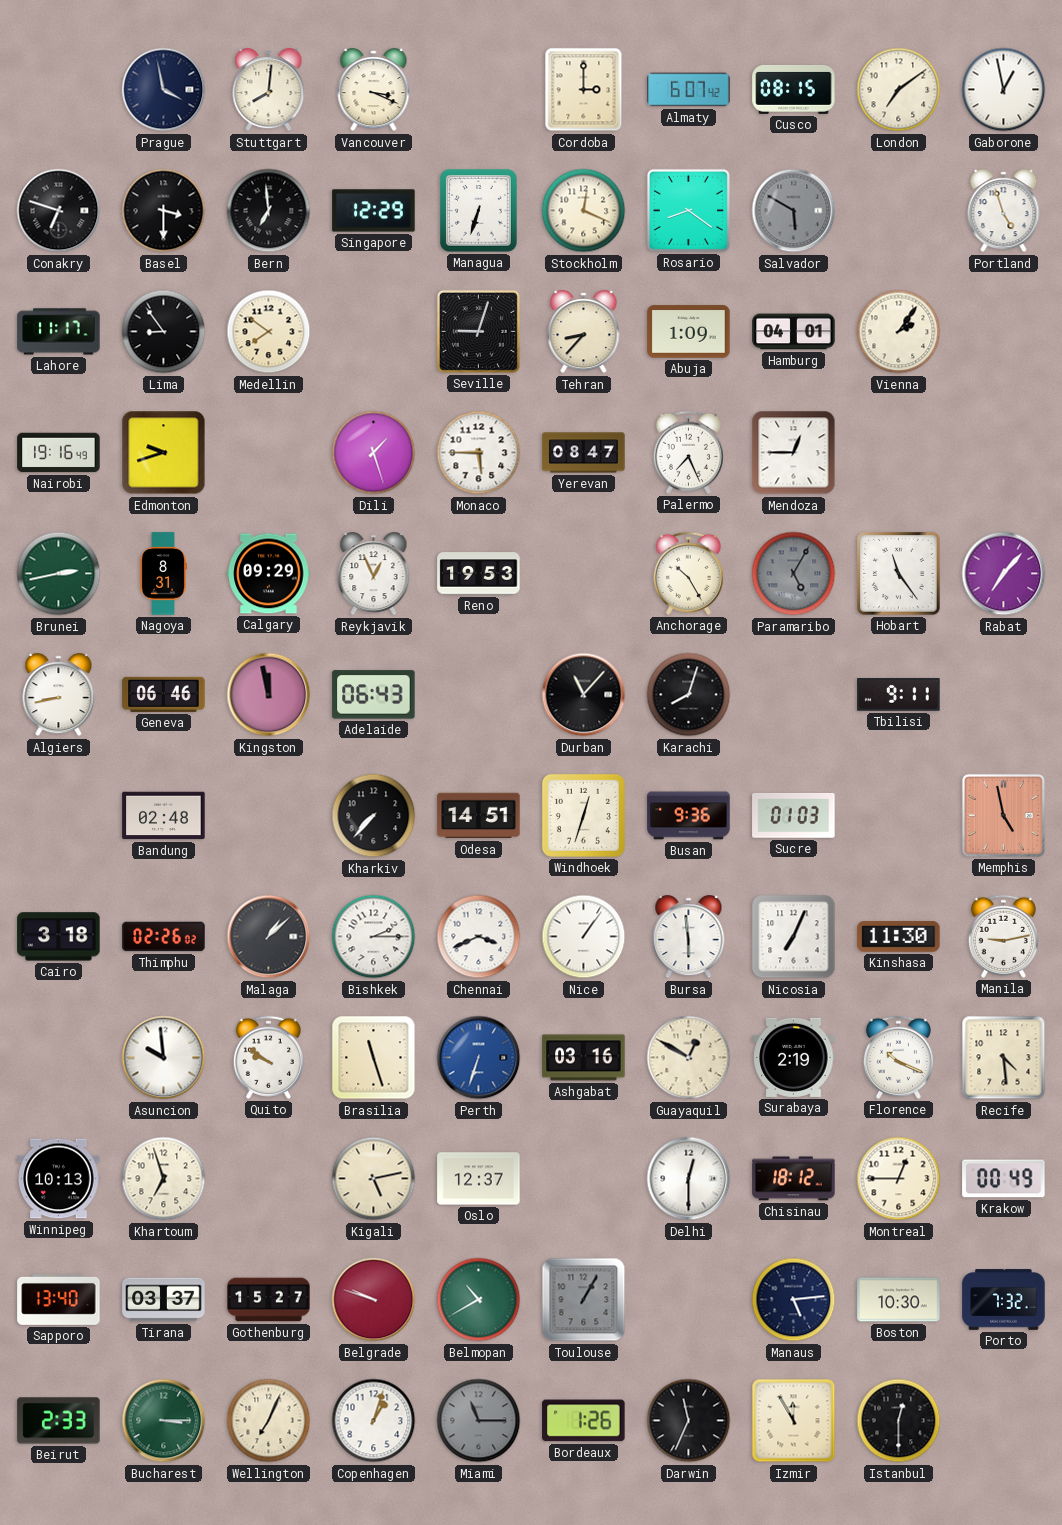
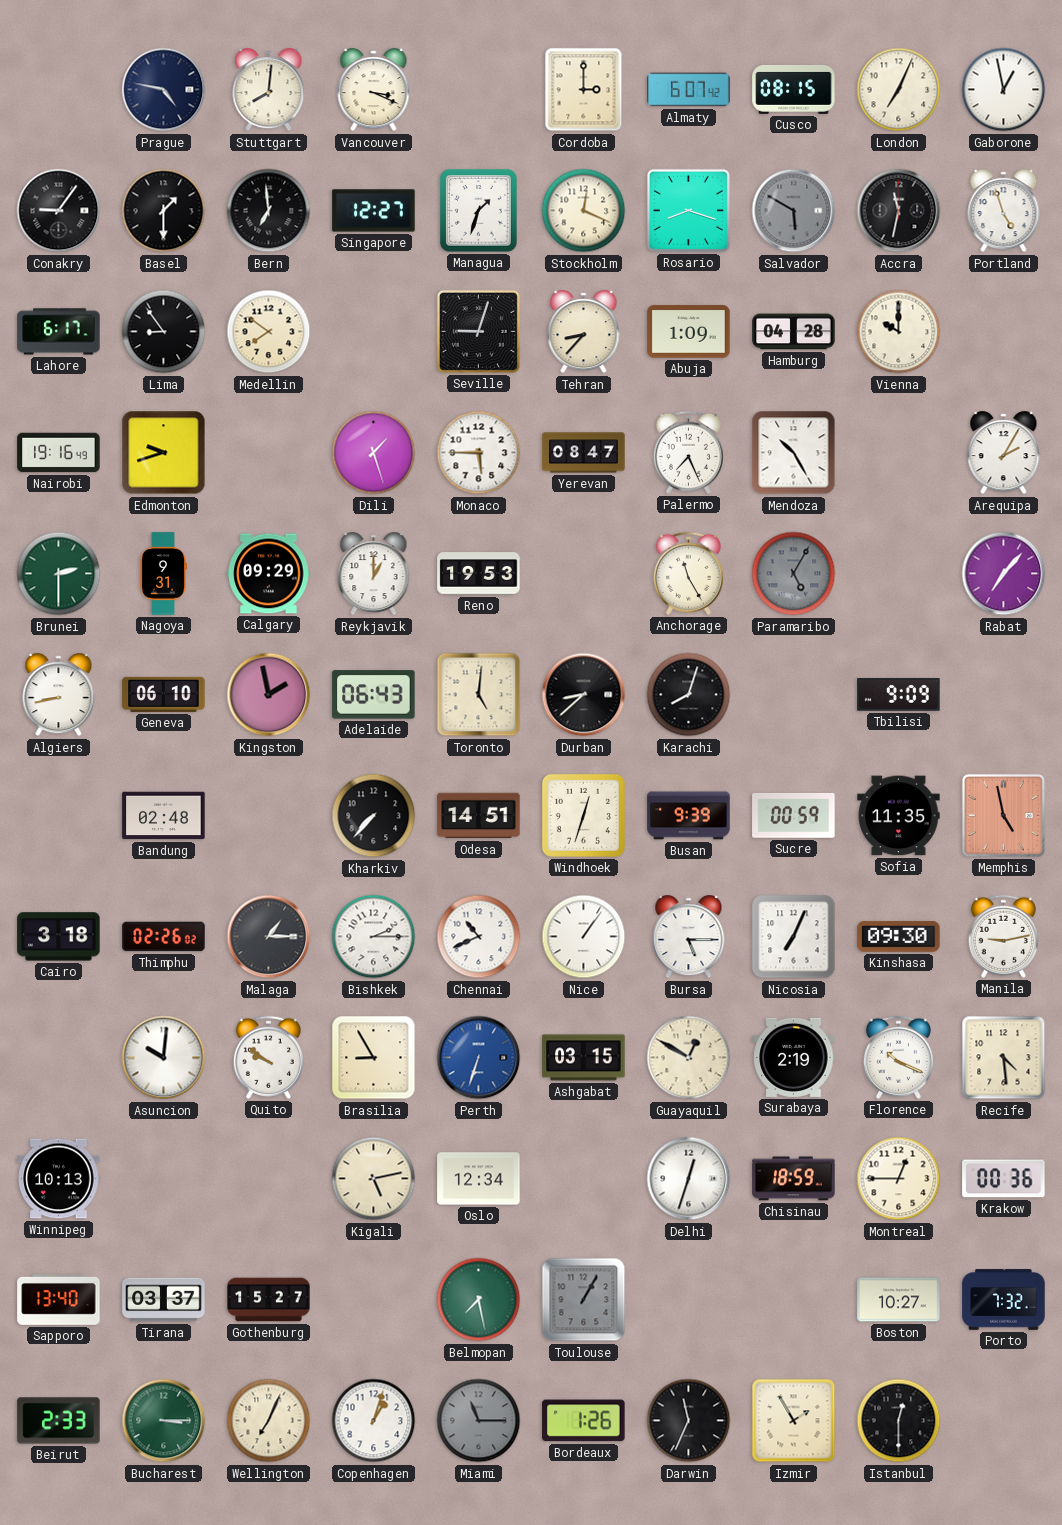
Prague: 3:58 -> 4:47 (164, 90)
London: 7:09 -> 7:04 (899, 90)
Conakry: 6:48 -> 9:06 (59, 211)
Basel: 3:30 -> 1:30 (164, 211)
Singapore: 12:29 -> 12:27 (374, 211)
Managua: 6:33 -> 1:33 (479, 211)
Rosario: 8:21 -> 8:18 (688, 210)
Accra: none -> 11:32 (899, 211)
Lahore: 11:17 -> 6:17 (59, 332)
Hamburg: 04:01 -> 04:28 (794, 332)
Vienna: 2:06 -> 10:00 (899, 332)
Mendoza: 12:45 -> 10:25 (794, 453)
Arequipa: none -> 2:05 (1004, 453)
Brunei: 2:43 -> 2:30 (59, 574)
Nagoya: 8:31 -> 9:31 (163, 574)
Reykjavik: 12:56 -> 1:00 (374, 574)
Anchorage: 10:25 -> 11:25 (688, 573)
Hobart: 11:24 -> none (899, 574)
Geneva: 06:46 -> 06:10 (164, 694)
Kingston: 11:58 -> 1:58 (269, 695)
Toronto: none -> 5:01 (479, 695)
Durban: 11:07 -> 8:38 (584, 695)
Tbilisi: 9:11 -> 9:09 (899, 695)
Busan: 9:36 -> 9:39 (689, 816)
Sucre: 01:03 -> 00:59 (794, 816)
Sofia: none -> 11:35 (899, 816)
Malaga: 1:08 -> 1:15 (269, 937)
Chennai: 3:41 -> 10:41 (479, 937)
Bursa: 5:59 -> 5:15 (689, 937)
Kinshasa: 11:30 -> 09:30 (899, 937)
Asuncion: 9:59 -> 10:01 (164, 1058)
Brasilia: 11:27 -> 8:55 (374, 1058)
Ashgabat: 03:16 -> 03:15 (584, 1058)
Khartoum: 6:57 -> none (164, 1179)
Oslo: 12:37 -> 12:34 (479, 1179)
Delhi: 12:30 -> 12:33 (689, 1179)
Chisinau: 18:12 -> 18:59 (794, 1179)
Krakow: 00:49 -> 00:36 (1004, 1179)
Belgrade: 9:48 -> none (374, 1300)
Belmopan: 10:40 -> 7:28 (479, 1300)
Manaus: 5:14 -> none (794, 1300)
Boston: 10:30 -> 10:27 (899, 1300)
Izmir: 11:55 -> 1:55 (794, 1421)
